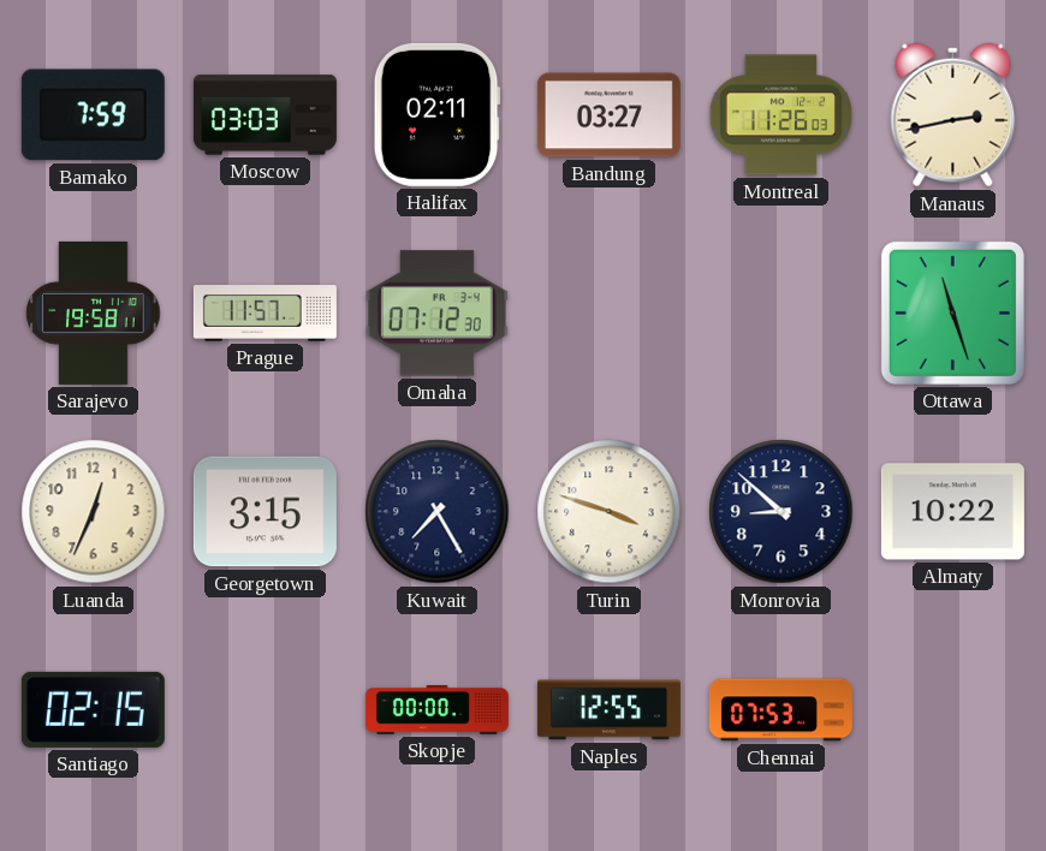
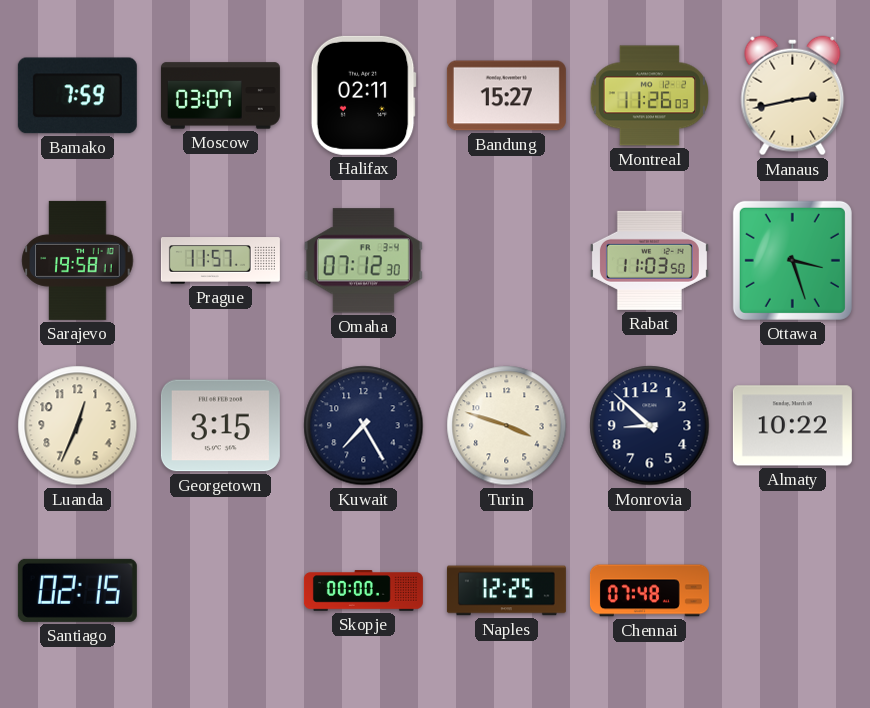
Moscow: 03:03 -> 03:07 (220, 96)
Bandung: 03:27 -> 15:27 (506, 96)
Rabat: none -> 11:03 (649, 260)
Ottawa: 11:27 -> 3:27 (792, 260)
Naples: 12:55 -> 12:25 (506, 591)
Chennai: 07:53 -> 07:48 (649, 591)
